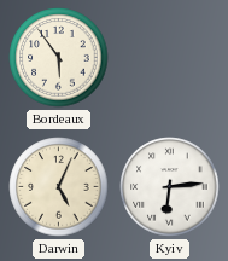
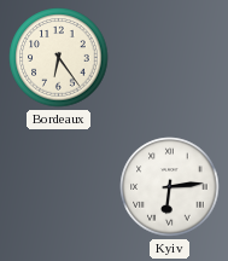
Bordeaux: 5:54 -> 6:24 (59, 58)
Darwin: 5:04 -> none (59, 187)
